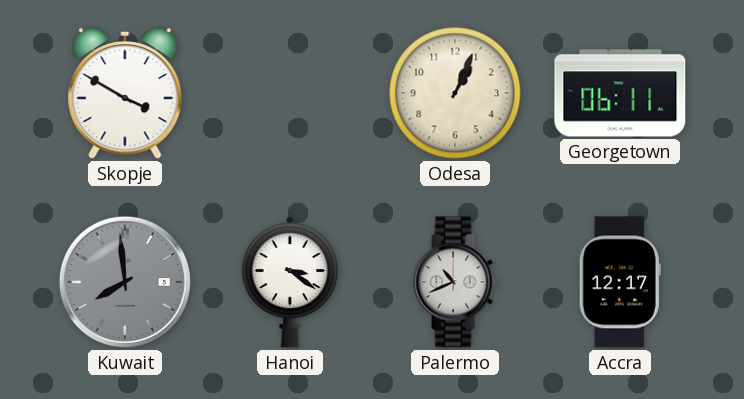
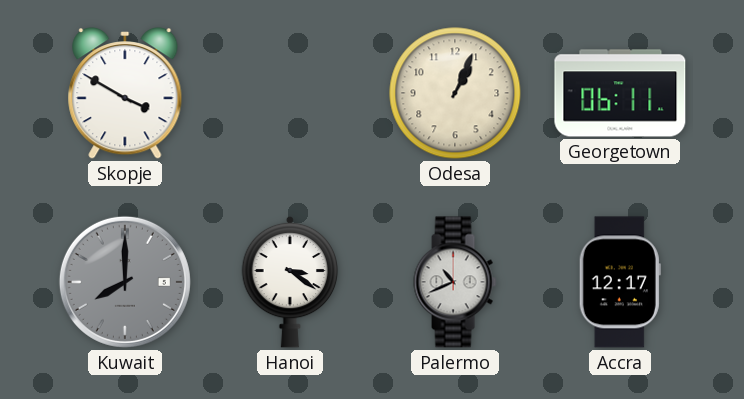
Kuwait: 7:59 -> 8:00 (125, 282)
